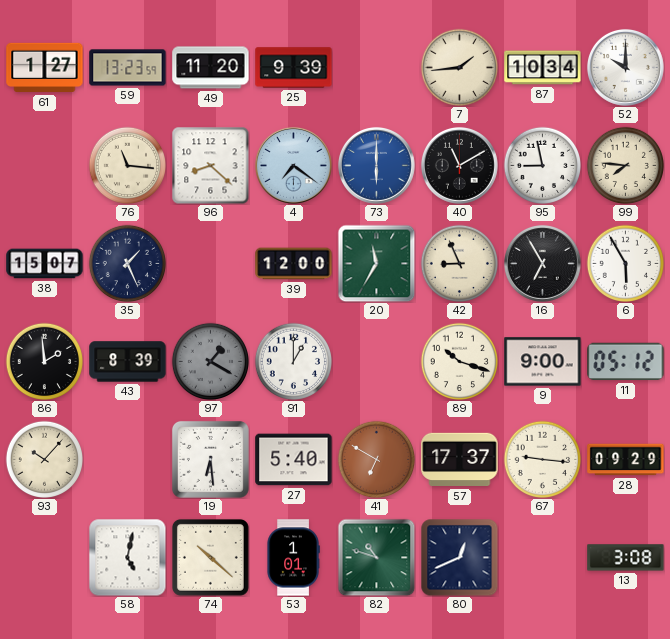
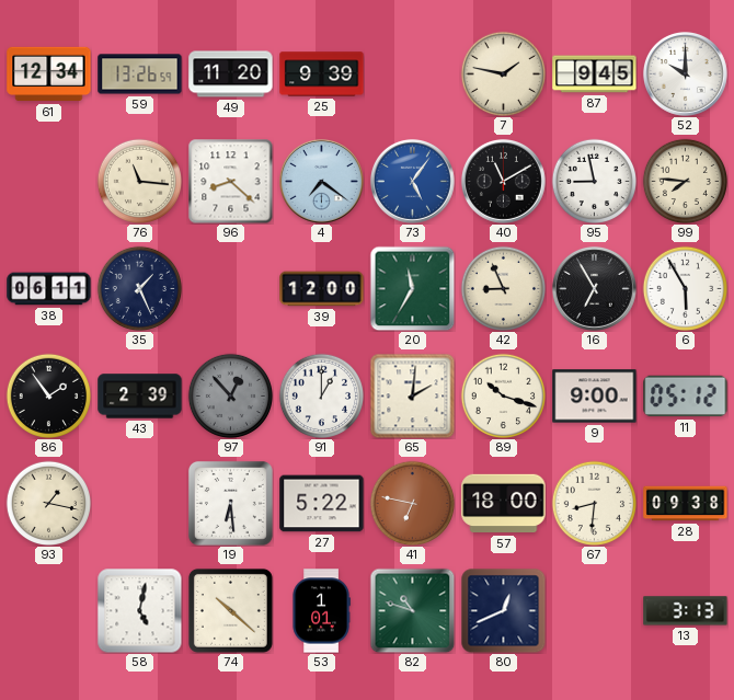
61: 1:27 -> 12:34 (49, 74)
59: 13:23 -> 13:26 (140, 74)
7: 1:44 -> 1:47 (503, 73)
87: 10:34 -> 9:45 (595, 74)
73: 6:00 -> 5:06 (412, 181)
38: 15:07 -> 06:11 (49, 289)
86: 1:59 -> 1:54 (48, 395)
43: 8:39 -> 2:39 (140, 397)
97: 1:20 -> 12:53 (230, 395)
65: none -> 2:01 (412, 395)
93: 10:07 -> 1:17 (48, 503)
27: 5:40 -> 5:22 (322, 504)
41: 6:50 -> 6:47 (412, 503)
57: 17:37 -> 18:00 (504, 504)
67: 9:16 -> 8:31 (594, 503)
28: 09:29 -> 09:38 (686, 504)
13: 3:08 -> 3:13 (686, 611)
